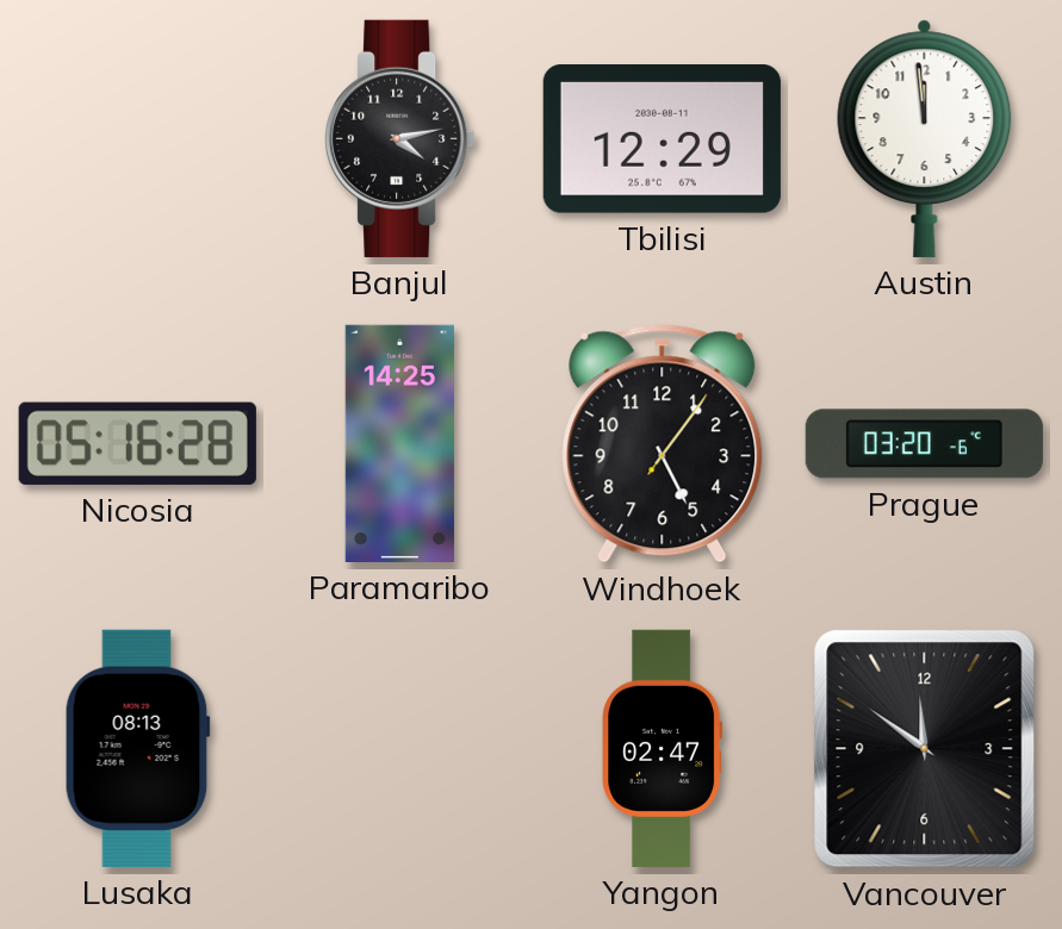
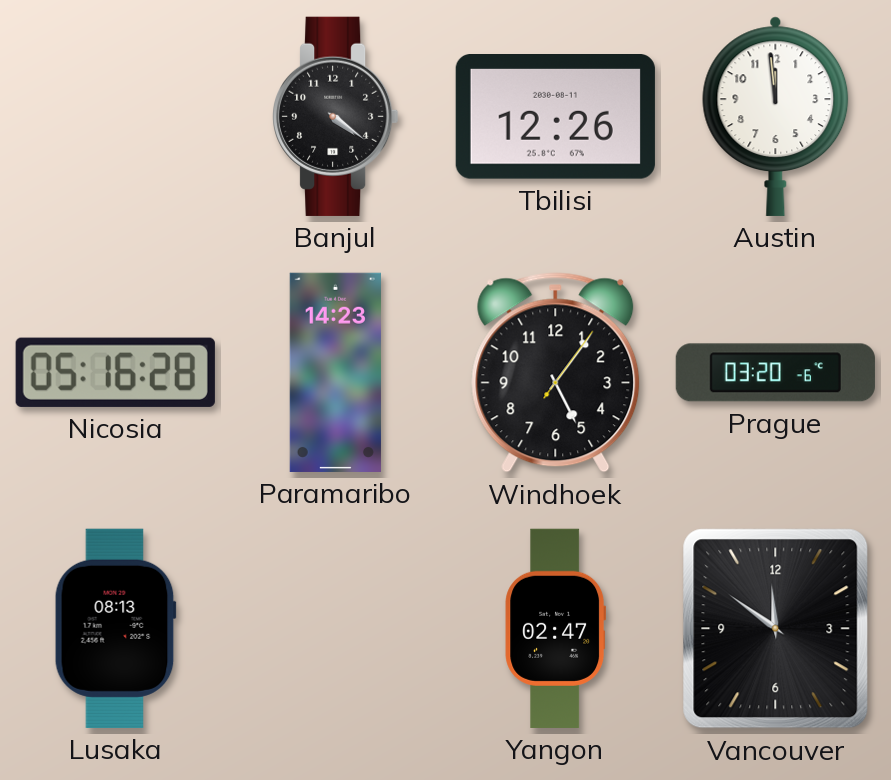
Banjul: 4:13 -> 4:21 (336, 116)
Tbilisi: 12:29 -> 12:26 (555, 117)
Paramaribo: 14:25 -> 14:23 (335, 372)
